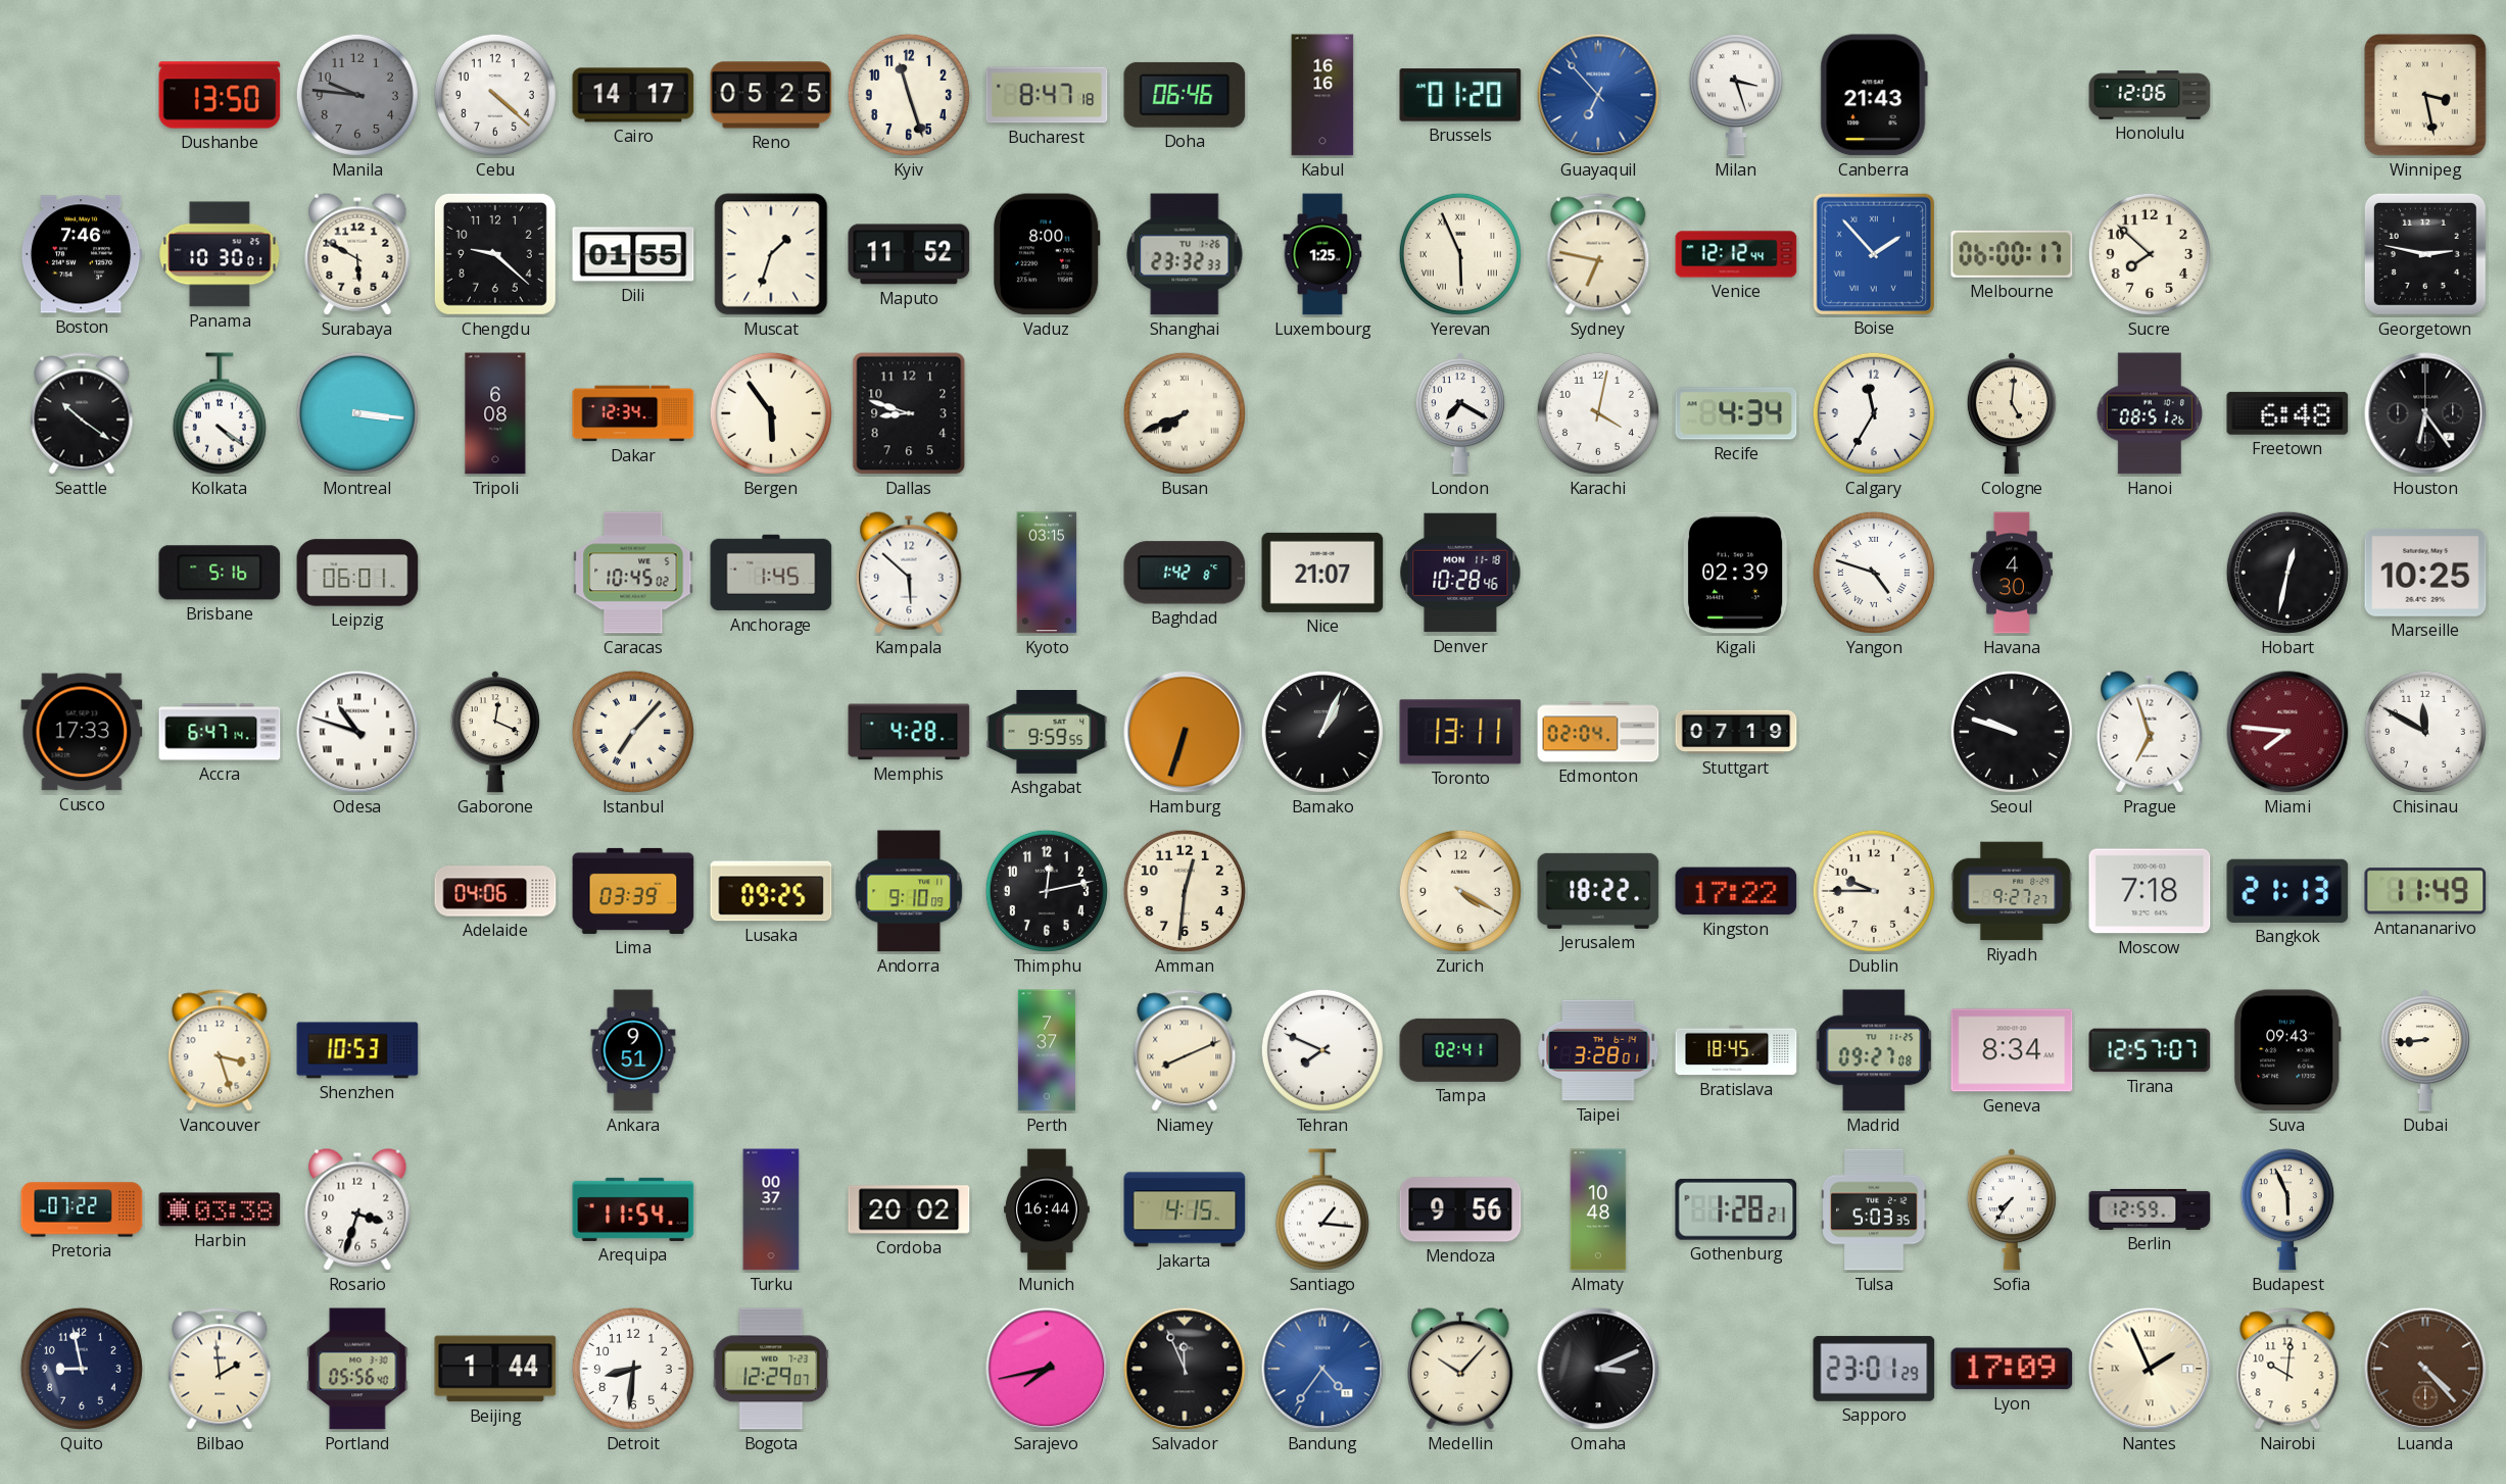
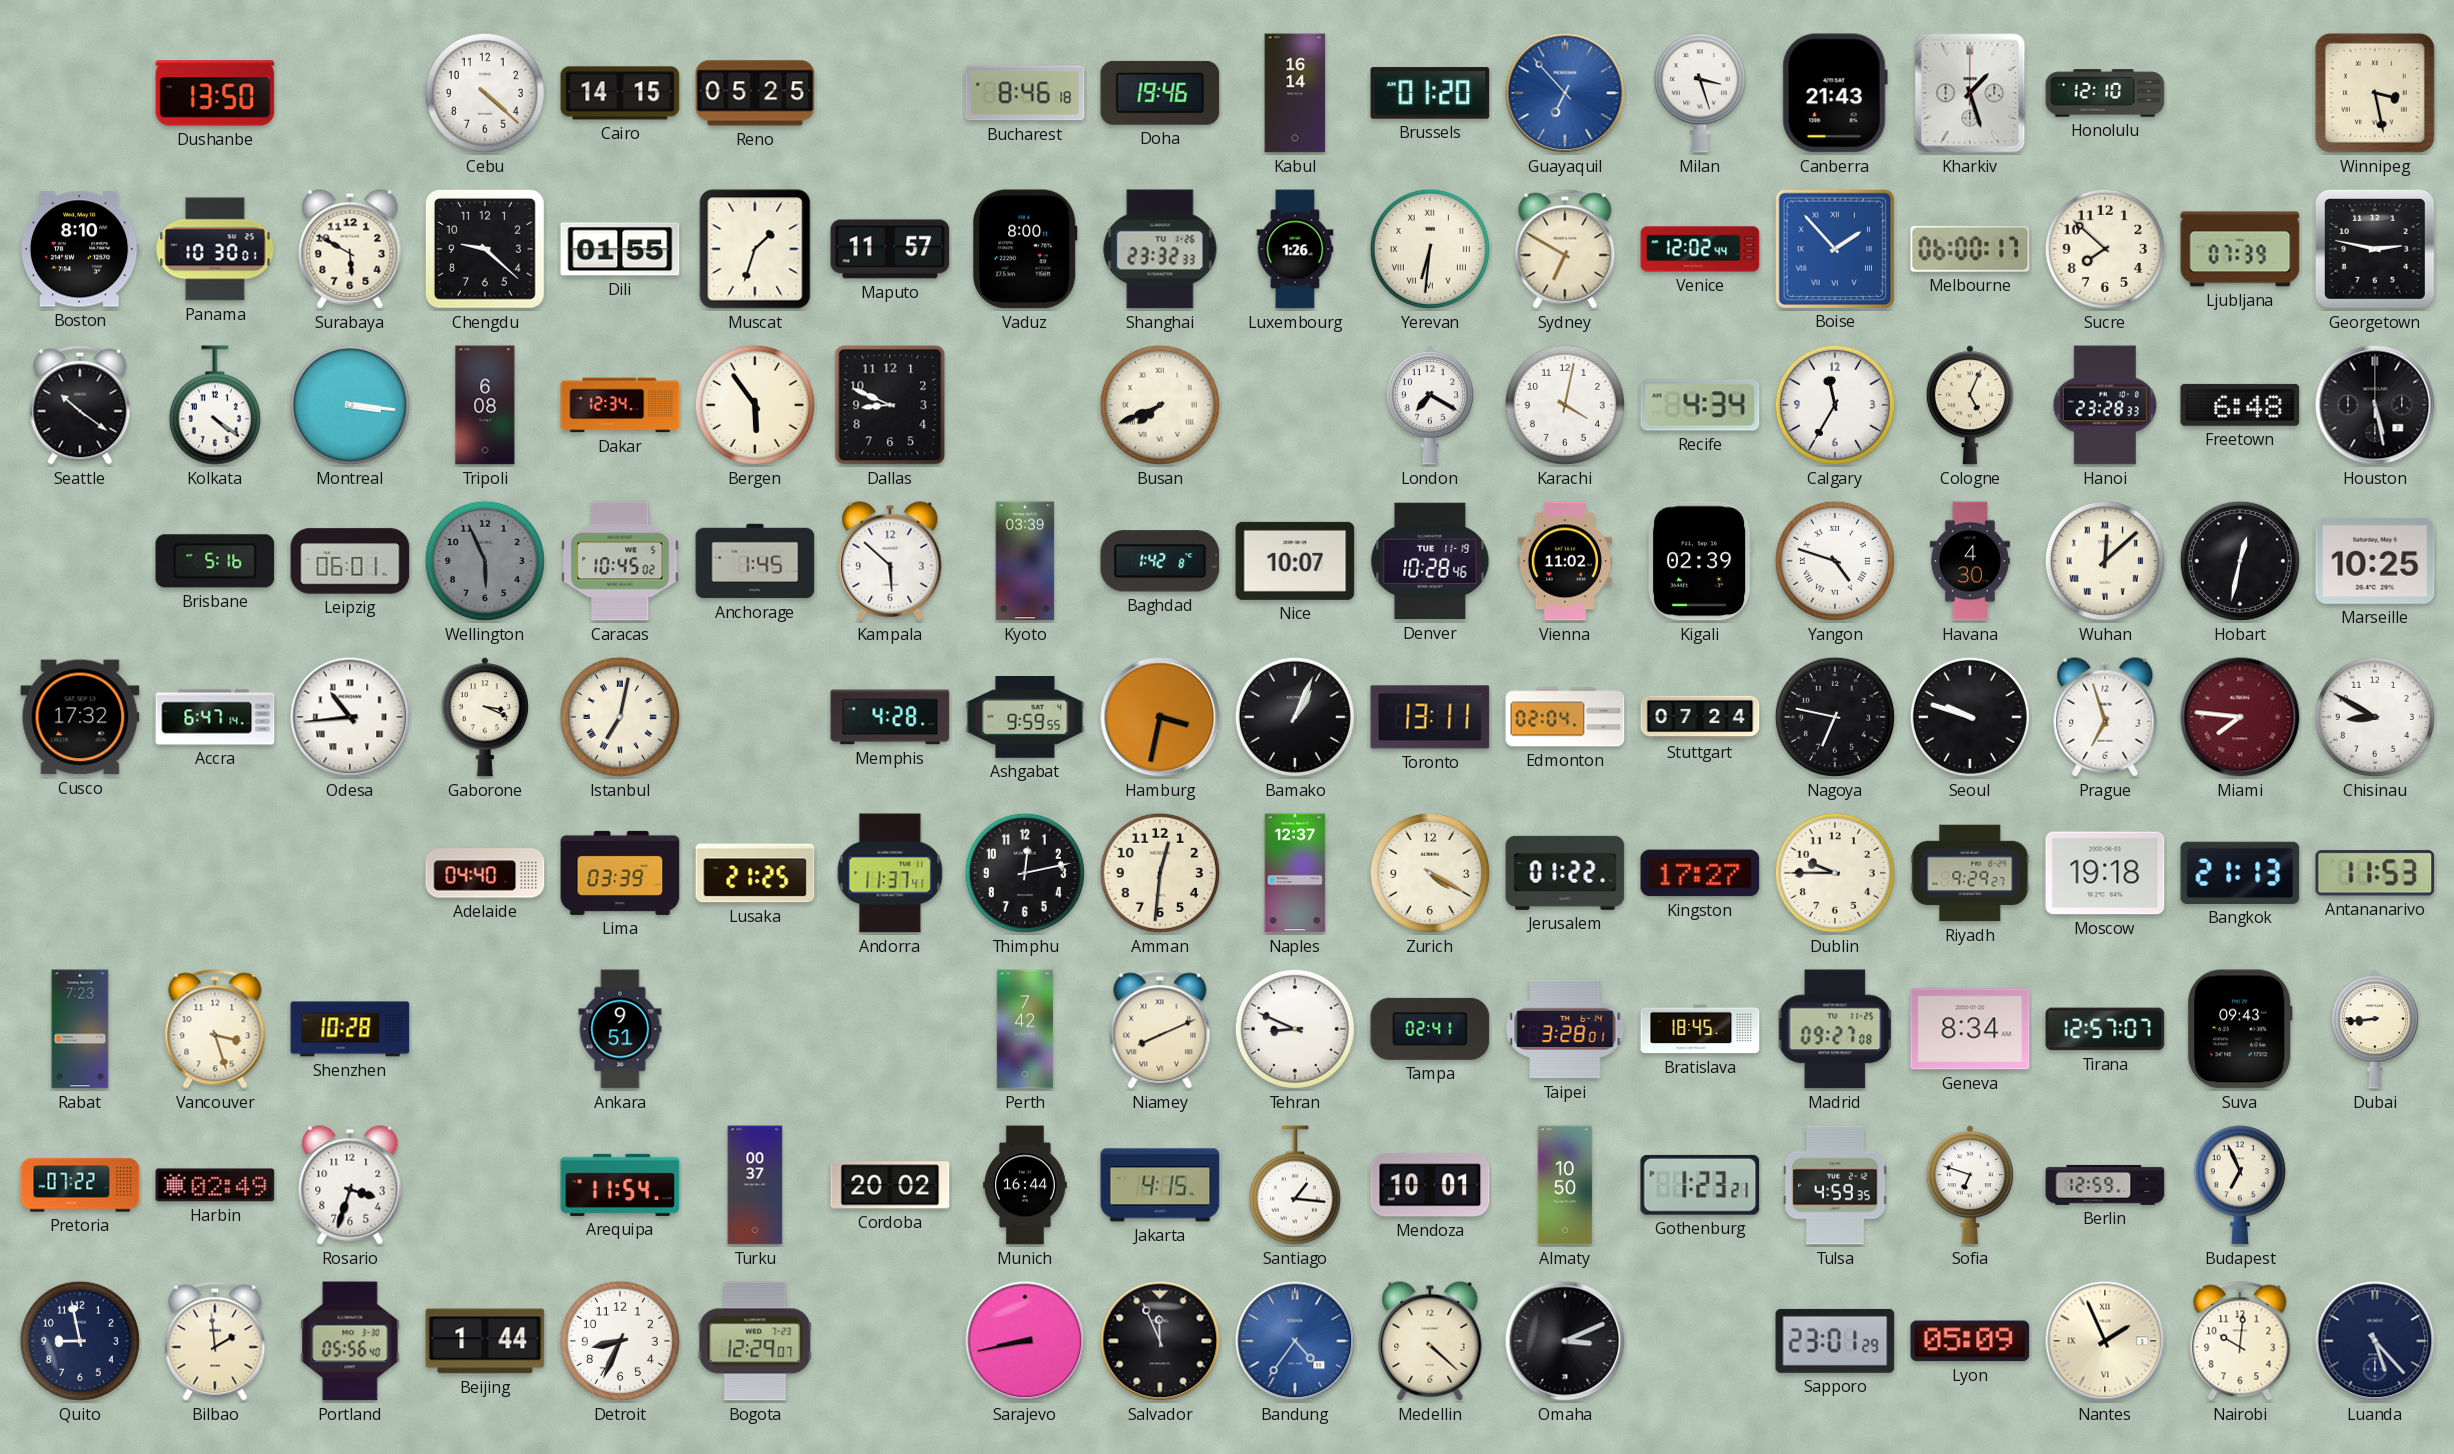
Manila: 9:46 -> none (357, 95)
Cairo: 14:17 -> 14:15 (620, 93)
Kyiv: 11:27 -> none (909, 95)
Bucharest: 8:47 -> 8:46 (1025, 93)
Doha: 06:46 -> 19:46 (1160, 93)
Kabul: 16:16 -> 16:14 (1295, 93)
Kharkiv: none -> 1:27 (1970, 93)
Honolulu: 12:06 -> 12:10 (2105, 93)
Boston: 7:46 -> 8:10 (80, 249)
Maputo: 11:52 -> 11:57 (890, 249)
Luxembourg: 1:25 -> 1:26 (1295, 249)
Yerevan: 5:56 -> 6:31 (1430, 249)
Sydney: 6:47 -> 6:50 (1565, 249)
Venice: 12:12 -> 12:02 (1700, 249)
Ljubljana: none -> 07:39 (2240, 249)
Dallas: 8:48 -> 8:49 (890, 405)
Cologne: 5:01 -> 5:04 (1970, 405)
Hanoi: 08:51 -> 23:28 (2104, 405)
Houston: 6:24 -> 5:28 (2375, 405)
Wellington: none -> 5:56 (485, 561)
Kyoto: 03:15 -> 03:39 (1025, 561)
Nice: 21:07 -> 10:07 (1295, 561)
Denver date: MON 11-18 -> TUE 11-19 (1430, 561)
Vienna: none -> 11:02 (1564, 561)
Wuhan: none -> 12:08 (2105, 561)
Cusco: 17:33 -> 17:32 (80, 717)
Odesa: 10:48 -> 10:44 (350, 717)
Gaborone: 12:19 -> 3:19 (485, 717)
Istanbul: 7:07 -> 7:02 (620, 717)
Hamburg: 6:33 -> 3:32 (1160, 717)
Stuttgart: 07:19 -> 07:24 (1700, 717)
Nagoya: none -> 6:47 (1835, 717)
Chisinau: 11:50 -> 8:50 (2375, 717)
Adelaide: 04:06 -> 04:40 (485, 873)
Lusaka: 09:25 -> 21:25 (755, 873)
Andorra: 9:10 -> 11:37 (890, 873)
Naples: none -> 12:37 (1295, 873)
Jerusalem: 18:22 -> 01:22 (1565, 873)
Kingston: 17:22 -> 17:27 (1700, 873)
Riyadh: 9:27 -> 9:29 (1970, 873)
Moscow: 7:18 -> 19:18 (2105, 873)
Antananarivo: 11:49 -> 11:53 (2375, 873)
Rabat: none -> 7:23 (80, 1029)
Shenzhen: 10:53 -> 10:28 (350, 1029)
Perth: 7:37 -> 7:42 (1025, 1029)
Tehran: 7:49 -> 8:49 (1295, 1029)
Harbin: 03:38 -> 02:49 (215, 1185)
Mendoza: 9:56 -> 10:01 (1430, 1185)
Almaty: 10:48 -> 10:50 (1565, 1185)
Gothenburg: 1:28 -> 1:23 (1700, 1185)
Tulsa: 5:03 -> 4:59 (1835, 1185)
Sofia: 7:36 -> 6:48 (1970, 1185)
Budapest: 5:56 -> 6:56 (2240, 1185)
Detroit: 8:31 -> 8:34 (620, 1341)
Sarajevo: 7:43 -> 8:43 (1025, 1341)
Medellin: 10:07 -> 4:22 (1430, 1341)
Lyon: 17:09 -> 05:09 (1970, 1341)
Luanda: 4:23 -> 5:23 (2375, 1341)
Luanda dial: brown -> navy (2375, 1341)
